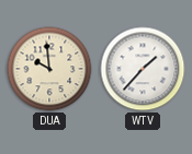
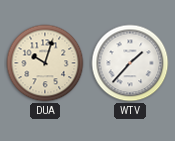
DUA: 9:59 -> 10:03 (45, 63)
